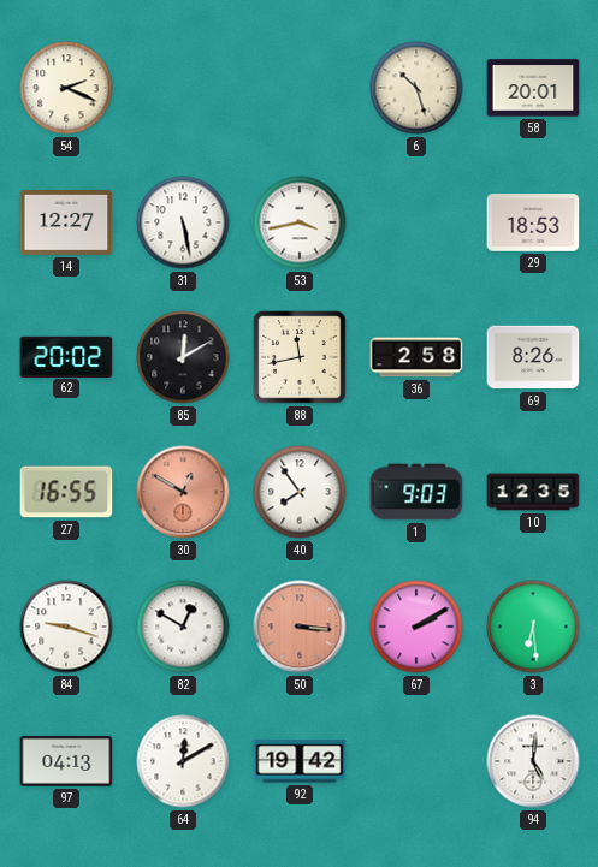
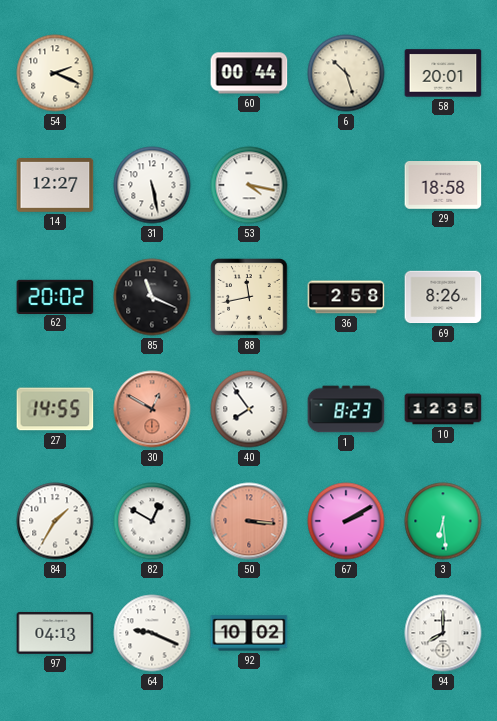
60: none -> 00:44 (249, 73)
53: 3:43 -> 4:17 (249, 185)
29: 18:53 -> 18:58 (443, 186)
85: 12:10 -> 11:19 (152, 297)
27: 16:55 -> 14:55 (55, 409)
1: 9:03 -> 8:23 (346, 409)
84: 9:18 -> 1:35 (55, 521)
64: 12:10 -> 9:19 (152, 633)
92: 19:42 -> 10:02 (249, 633)
94: 5:01 -> 8:00 (443, 633)
